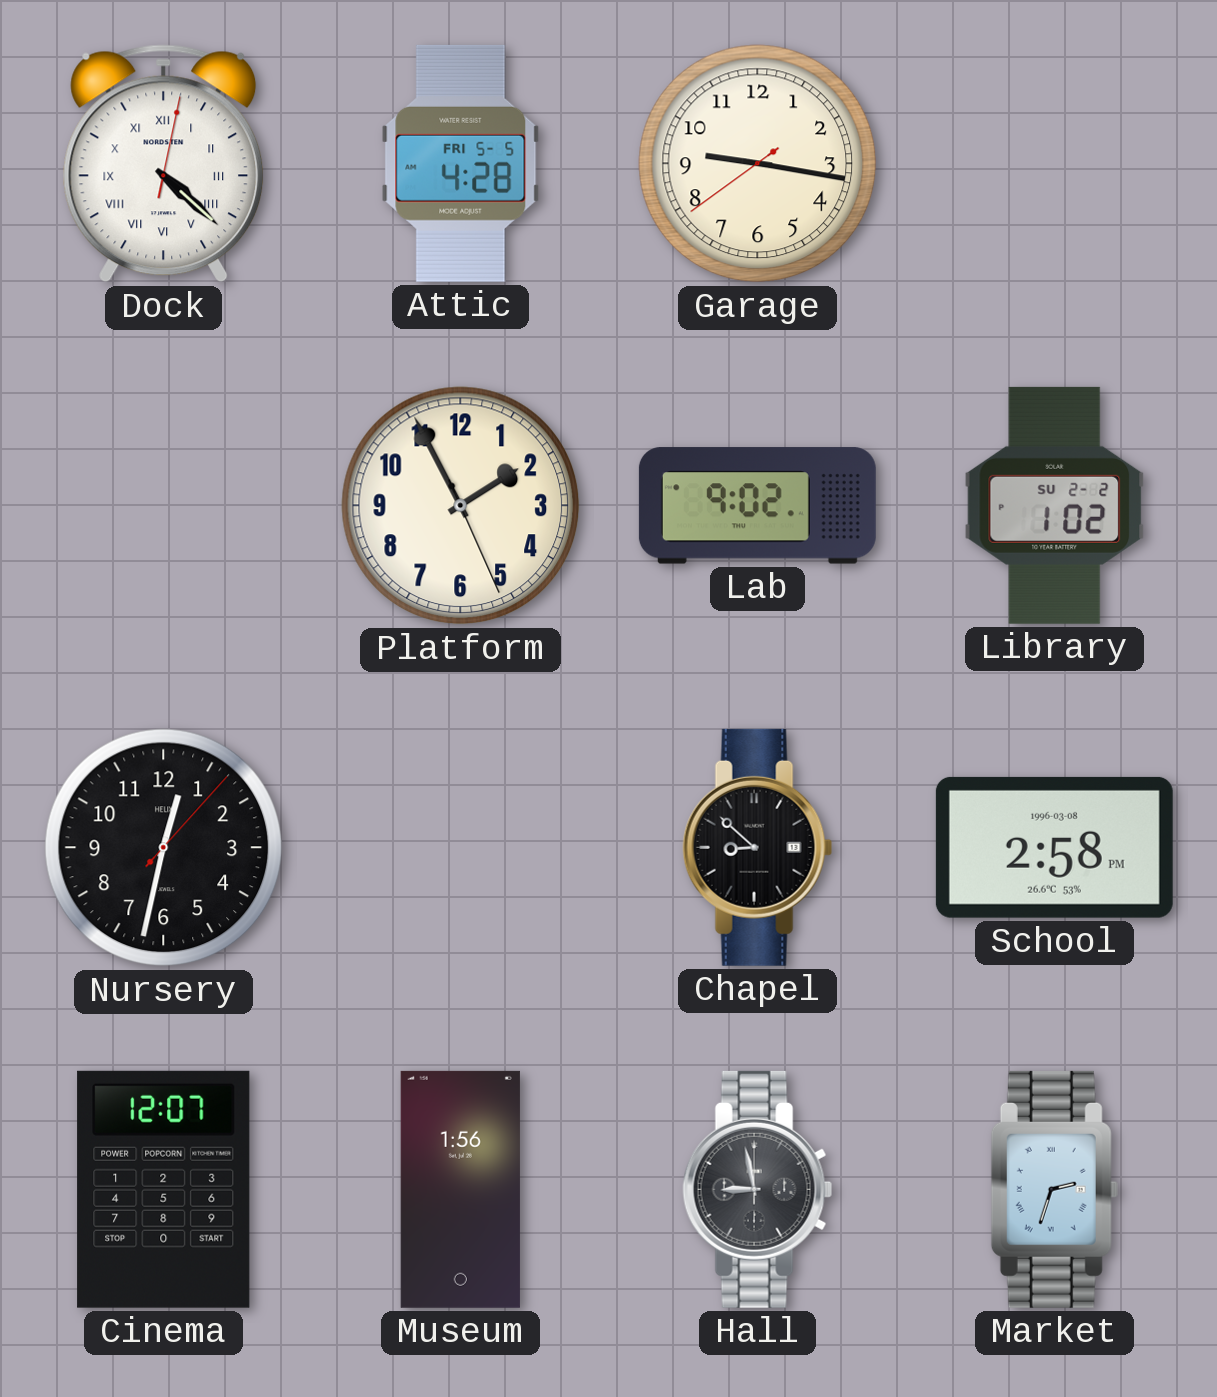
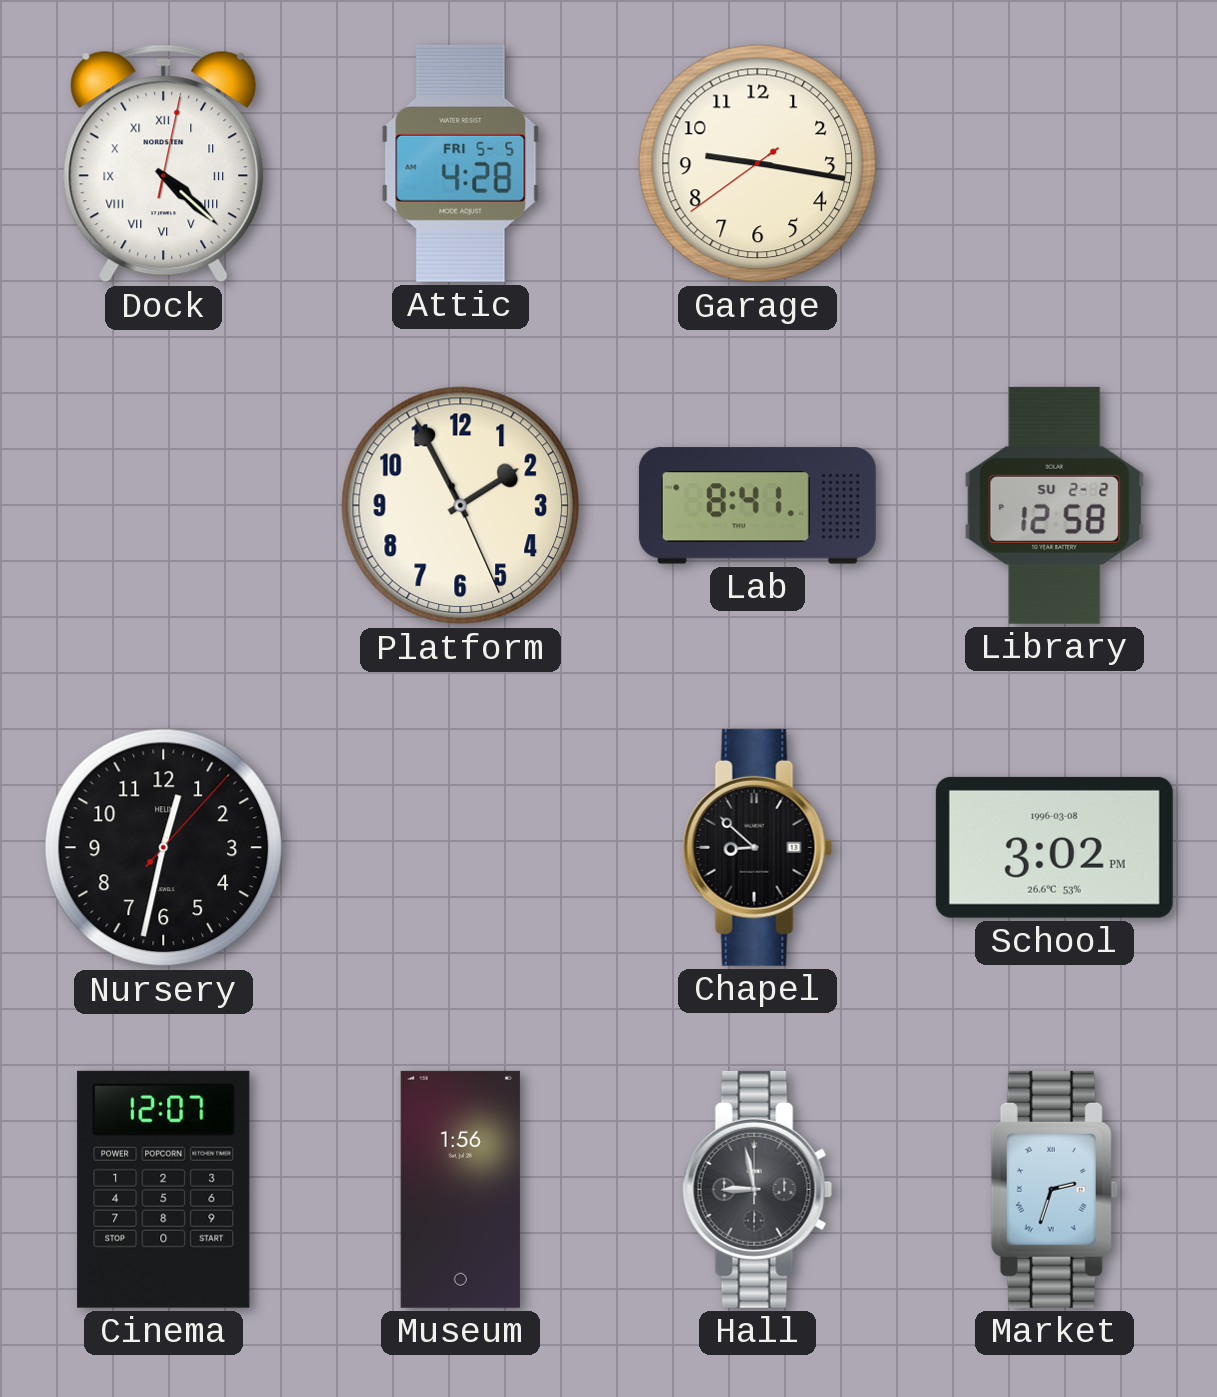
Lab: 9:02 -> 8:41 (757, 506)
Library: 1:02 -> 12:58 (1055, 505)
School: 2:58 -> 3:02 (1054, 847)
